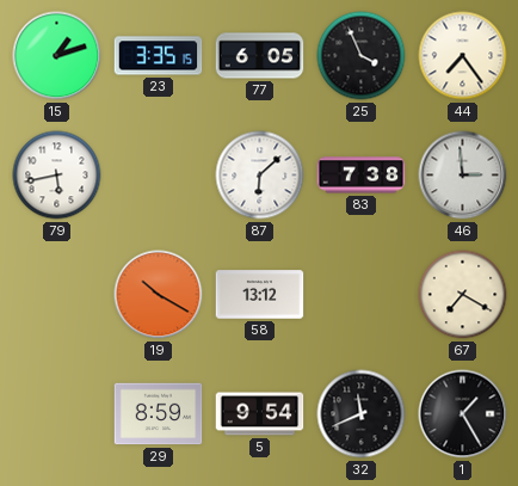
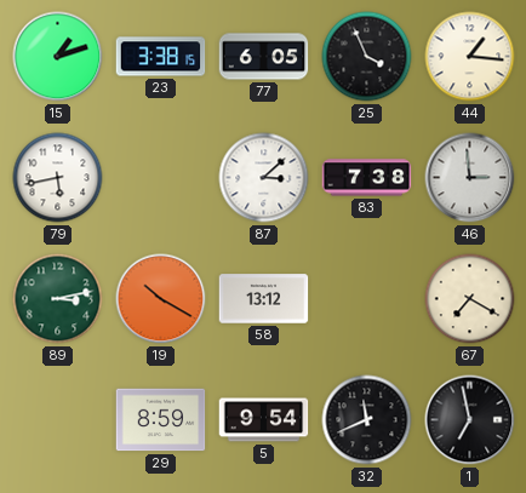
23: 3:35 -> 3:38 (161, 57)
44: 7:24 -> 1:16 (470, 57)
87: 6:08 -> 3:08 (264, 178)
89: none -> 3:13 (58, 299)
1: 1:25 -> 6:58 (470, 420)
